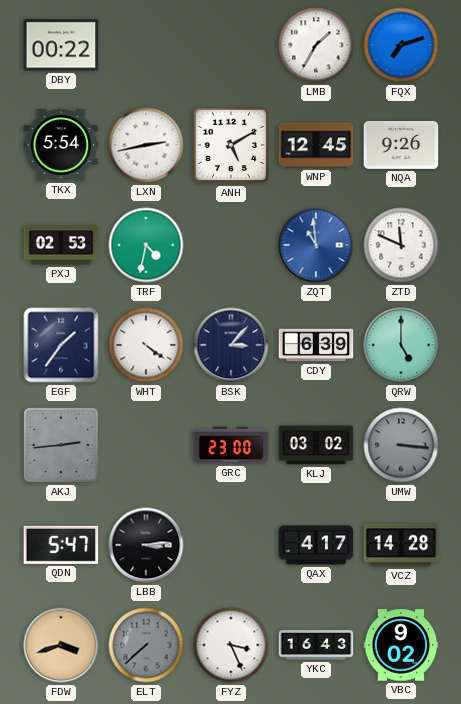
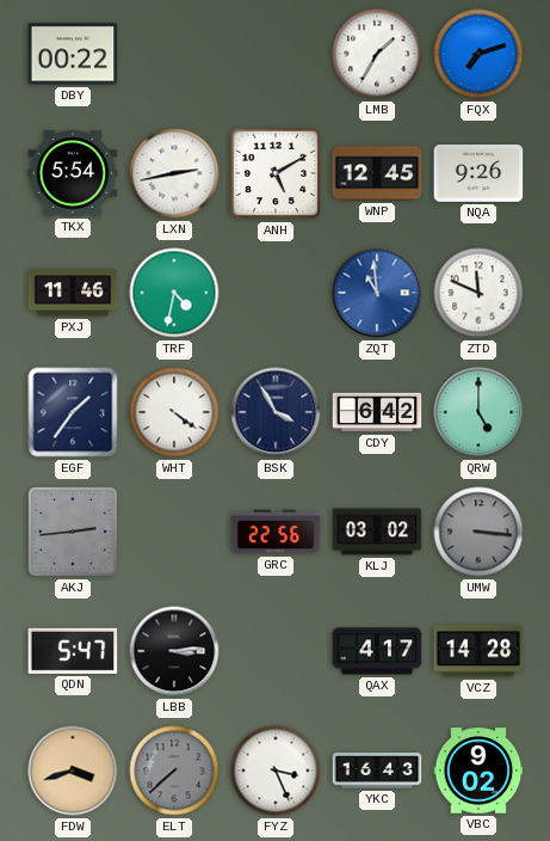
PXJ: 02:53 -> 11:46 (73, 293)
BSK: 3:07 -> 3:55 (276, 412)
CDY: 6:39 -> 6:42 (377, 412)
GRC: 23:00 -> 22:56 (276, 532)
